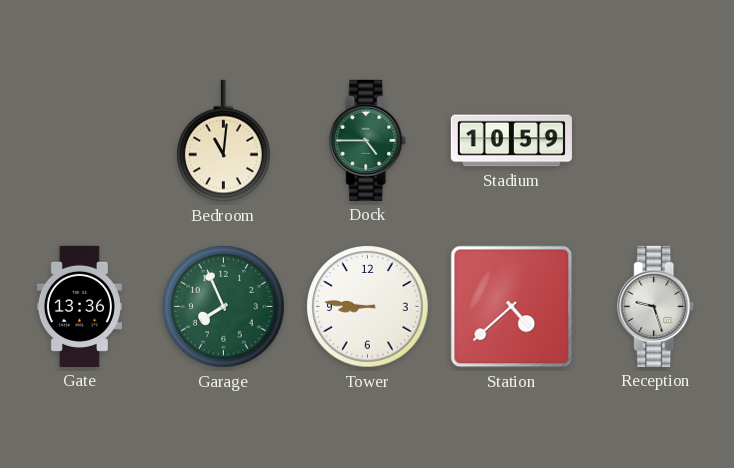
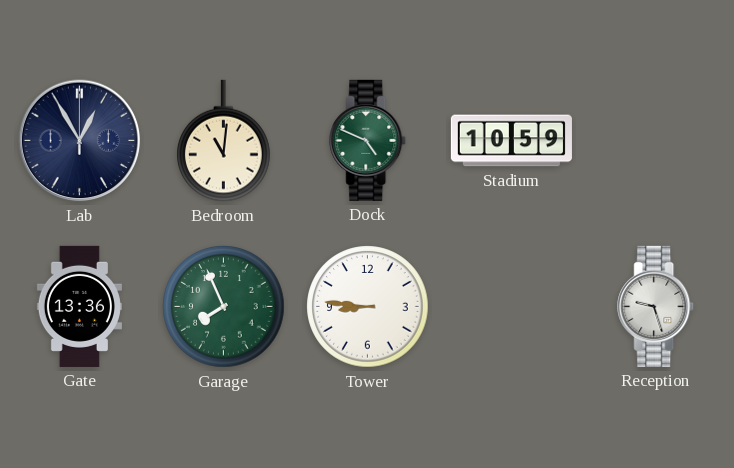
Lab: none -> 12:55 (80, 141)
Dock: 4:45 -> 4:49 (368, 140)
Station: 4:38 -> none (512, 307)
